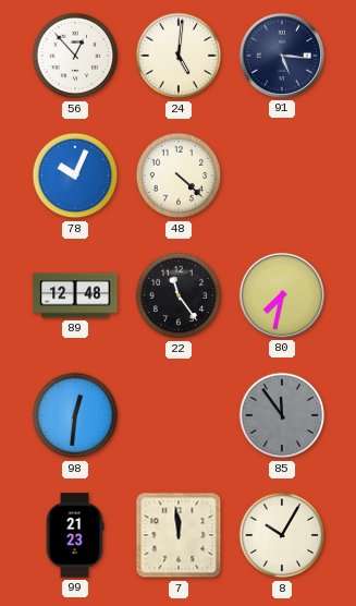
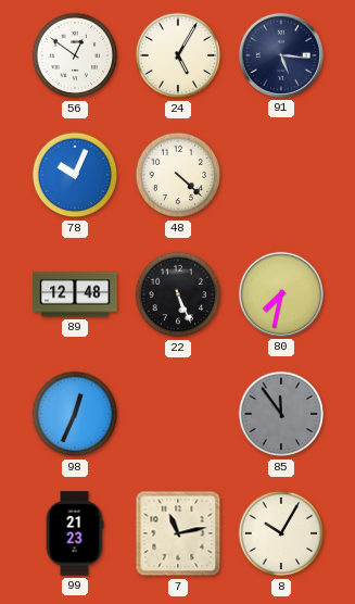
56: 12:53 -> 12:51 (75, 55)
24: 5:01 -> 5:05 (178, 55)
22: 11:24 -> 5:26 (178, 294)
98: 12:31 -> 12:34 (75, 414)
7: 11:59 -> 11:13 (178, 533)
